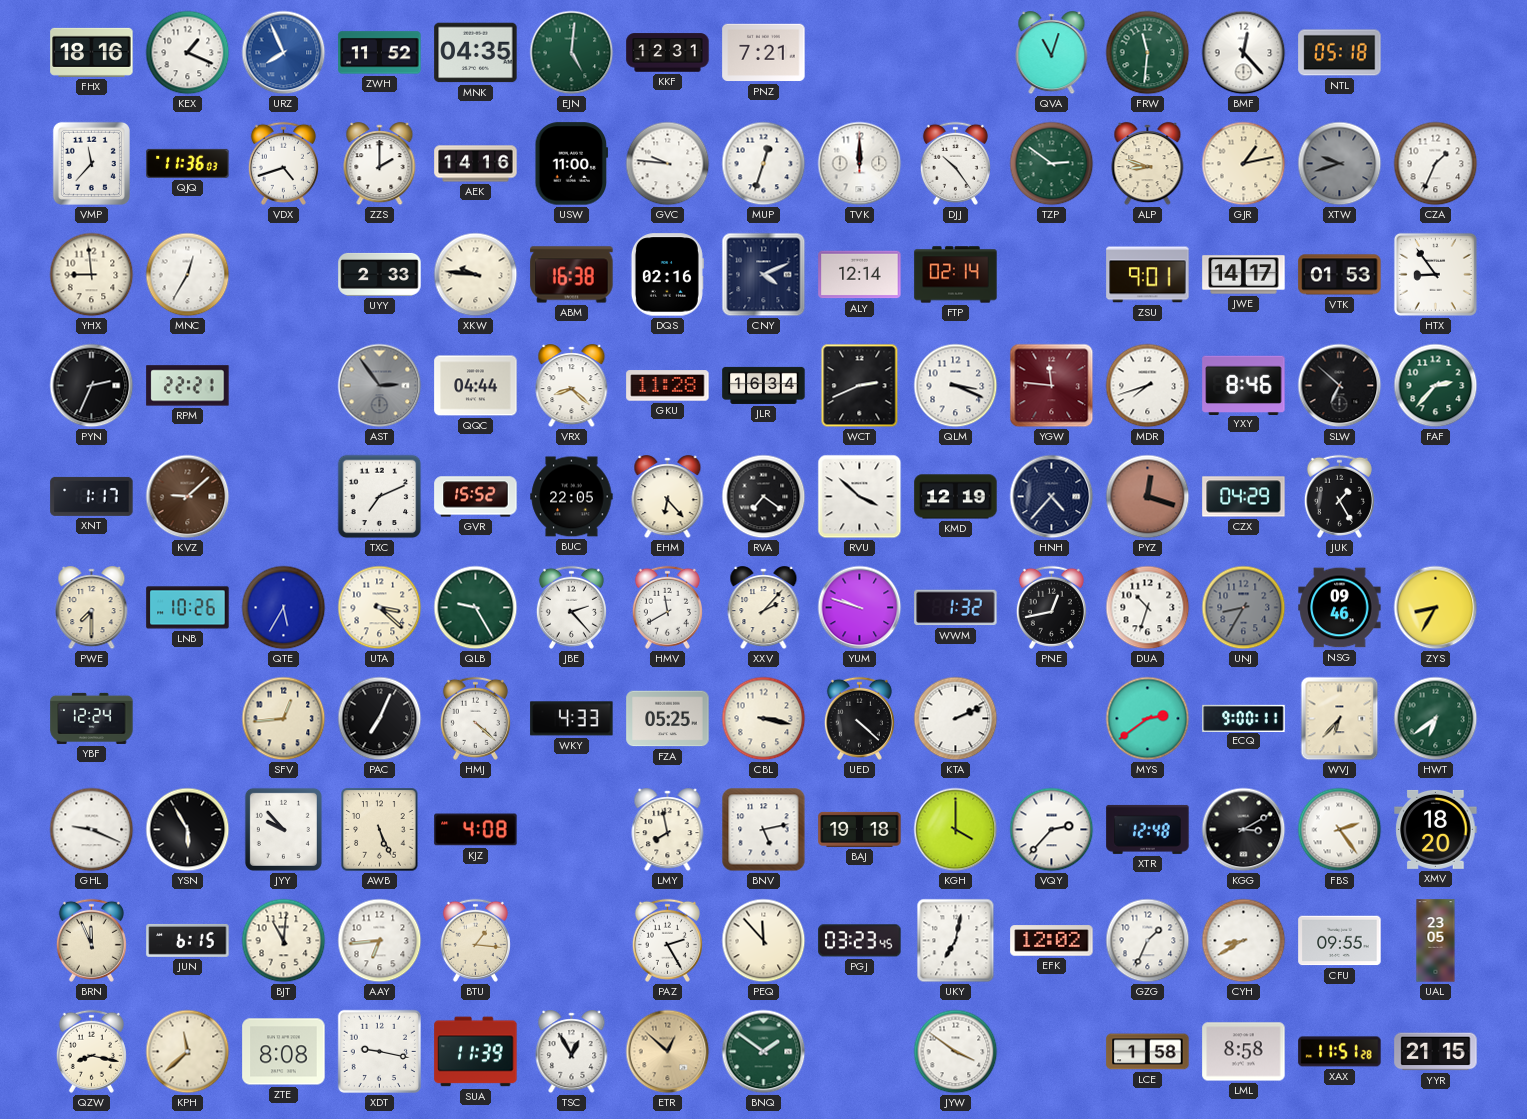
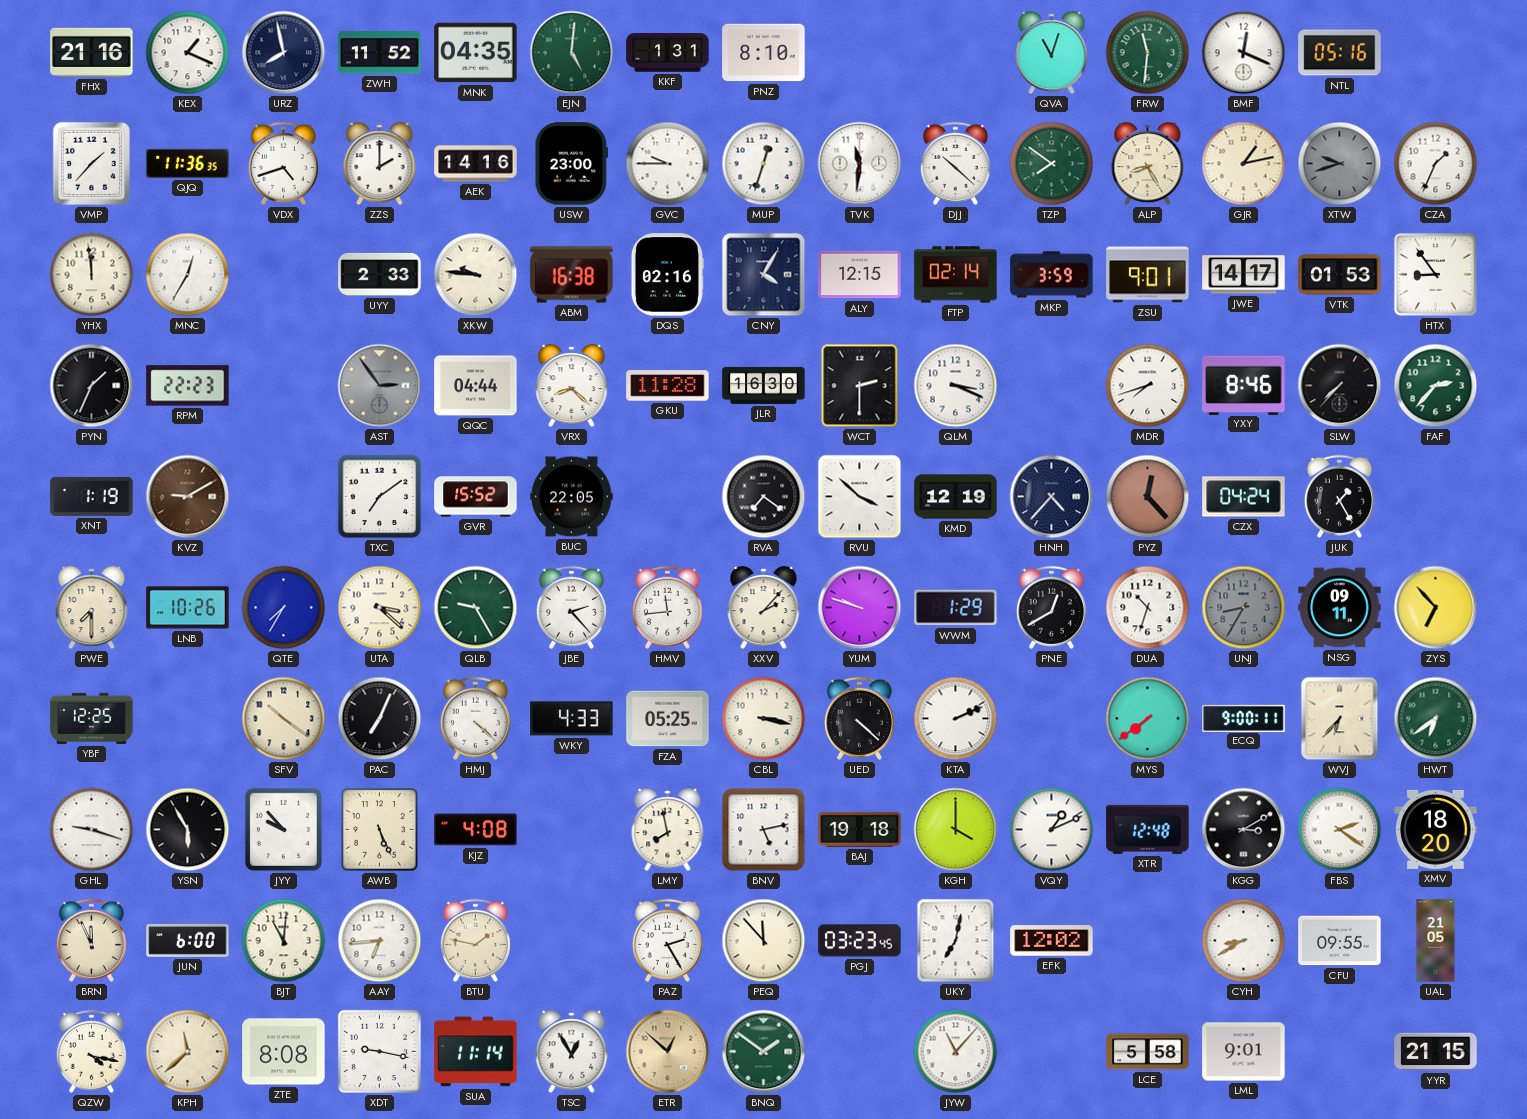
FHX: 18:16 -> 21:16 (92, 52)
URZ: 7:56 -> 7:58 (284, 53)
URZ dial: blue -> navy (284, 53)
KKF: 12:31 -> 1:31 (668, 53)
PNZ: 7:21 -> 8:10 (764, 53)
BMF: 12:23 -> 12:19 (1244, 53)
NTL: 05:18 -> 05:16 (1340, 53)
VMP: 11:37 -> 1:37 (91, 163)
QJQ: 11:36:03 -> 11:36:35 (188, 163)
USW: 11:00 -> 23:00 (572, 164)
GVC: 9:46 -> 9:45 (668, 164)
TVK: 12:00 -> 11:31 (860, 164)
DJJ: 10:24 -> 10:22 (955, 163)
TZP: 2:51 -> 7:51 (1052, 164)
ALP: 8:48 -> 8:25 (1148, 164)
YHX: 8:59 -> 11:59 (92, 275)
CNY: 4:11 -> 4:05 (764, 275)
ALY: 12:14 -> 12:15 (860, 275)
MKP: none -> 3:59 (1052, 275)
PYN: 2:34 -> 1:34 (92, 386)
RPM: 22:21 -> 22:23 (188, 386)
JLR: 16:34 -> 16:30 (764, 385)
WCT: 2:41 -> 2:30 (860, 386)
YGW: 11:46 -> none (1052, 386)
SLW: 6:52 -> 7:37 (1340, 386)
XNT: 1:17 -> 1:19 (92, 496)
KVZ: 9:08 -> 9:10 (188, 497)
TXC: 7:11 -> 7:09 (380, 497)
EHM: 6:23 -> none (668, 497)
PYZ: 12:18 -> 12:23 (1148, 497)
CZX: 04:29 -> 04:24 (1244, 497)
QTE: 5:35 -> 7:35 (284, 608)
HMV: 11:40 -> 11:44 (667, 607)
WWM: 1:32 -> 1:29 (956, 608)
PNE: 12:43 -> 12:40 (1051, 607)
NSG: 09:46 -> 09:11 (1340, 608)
ZYS: 8:35 -> 6:53 (1436, 608)
YBF: 12:24 -> 12:25 (92, 718)
SFV: 12:44 -> 10:21 (284, 719)
MYS: 2:39 -> 7:39 (1148, 719)
GHL: 9:19 -> 9:18 (92, 830)
VQY: 2:37 -> 1:11 (1052, 830)
FBS: 2:24 -> 2:21 (1340, 830)
JUN: 6:15 -> 6:00 (188, 940)
BTU: 1:16 -> 1:47 (475, 940)
GZG: 1:34 -> none (1148, 941)
UAL: 23:05 -> 21:05 (1436, 941)
QZW: 8:17 -> 4:17 (91, 1051)
SUA: 11:39 -> 11:14 (476, 1052)
JYW: 3:51 -> 11:07 (956, 1052)
LCE: 1:58 -> 5:58 (1148, 1052)
LML: 8:58 -> 9:01 (1244, 1052)
XAX: 11:51 -> none (1340, 1052)
